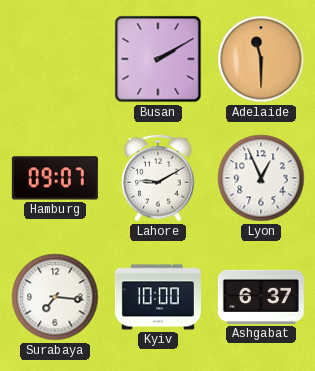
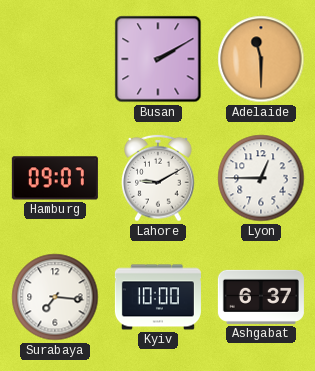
Lyon: 12:56 -> 12:45 (261, 178)
